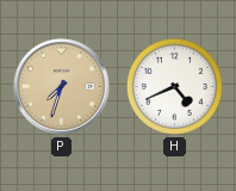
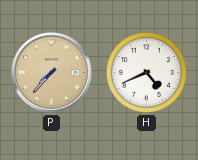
P: 7:33 -> 7:37 (52, 73)
